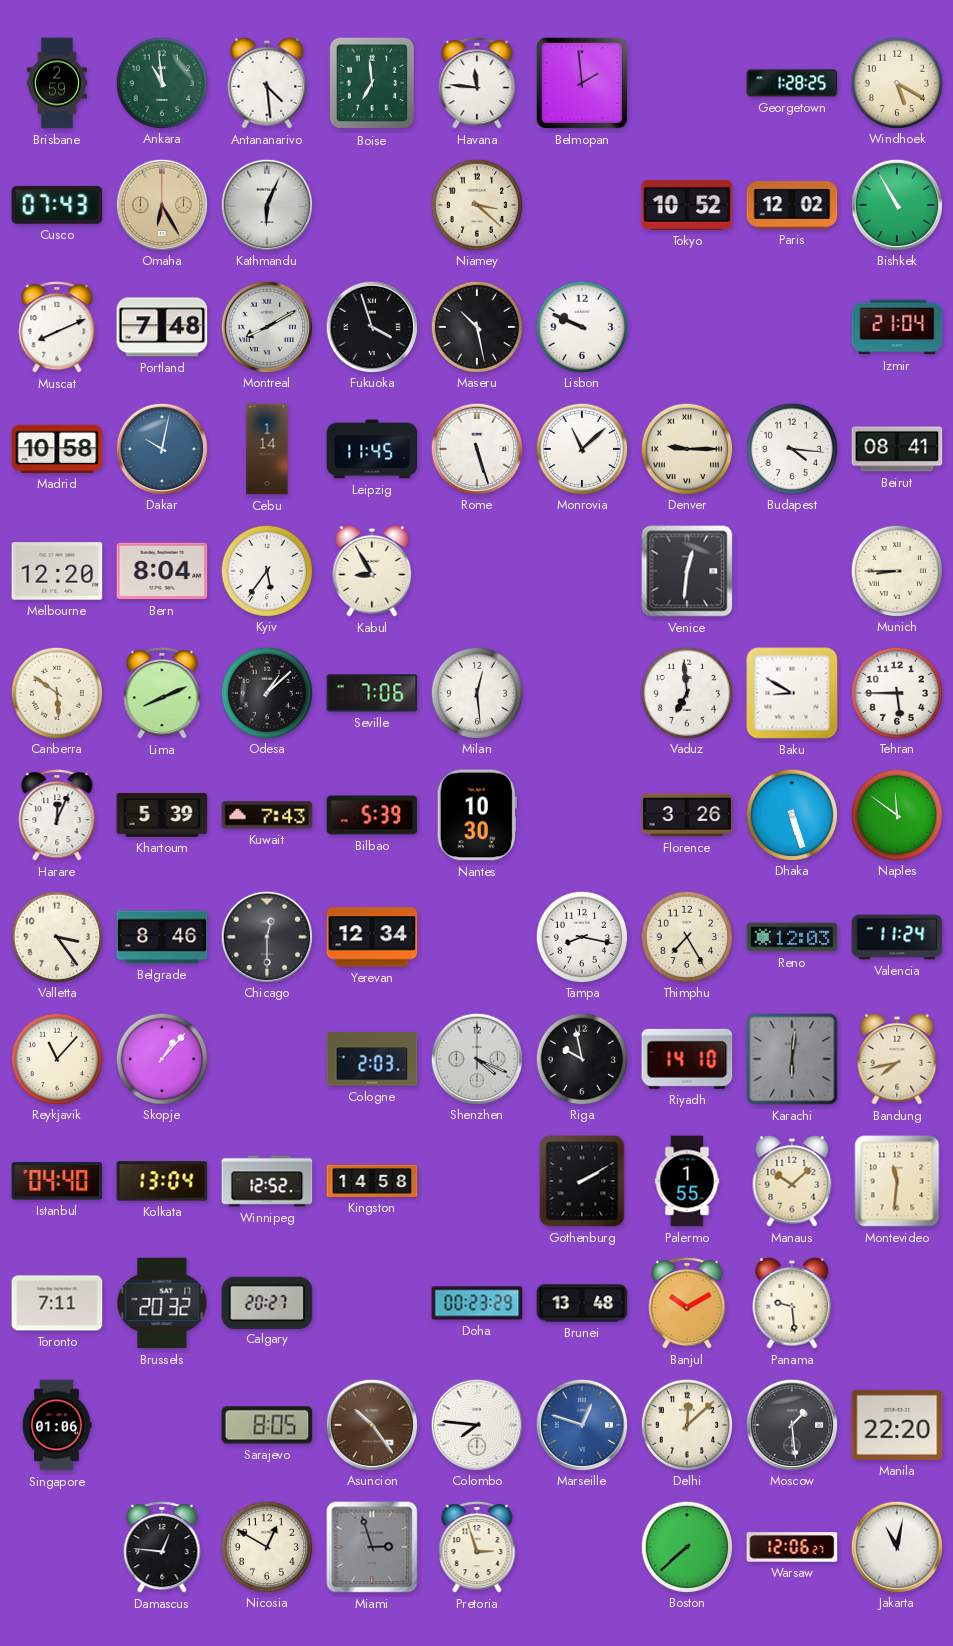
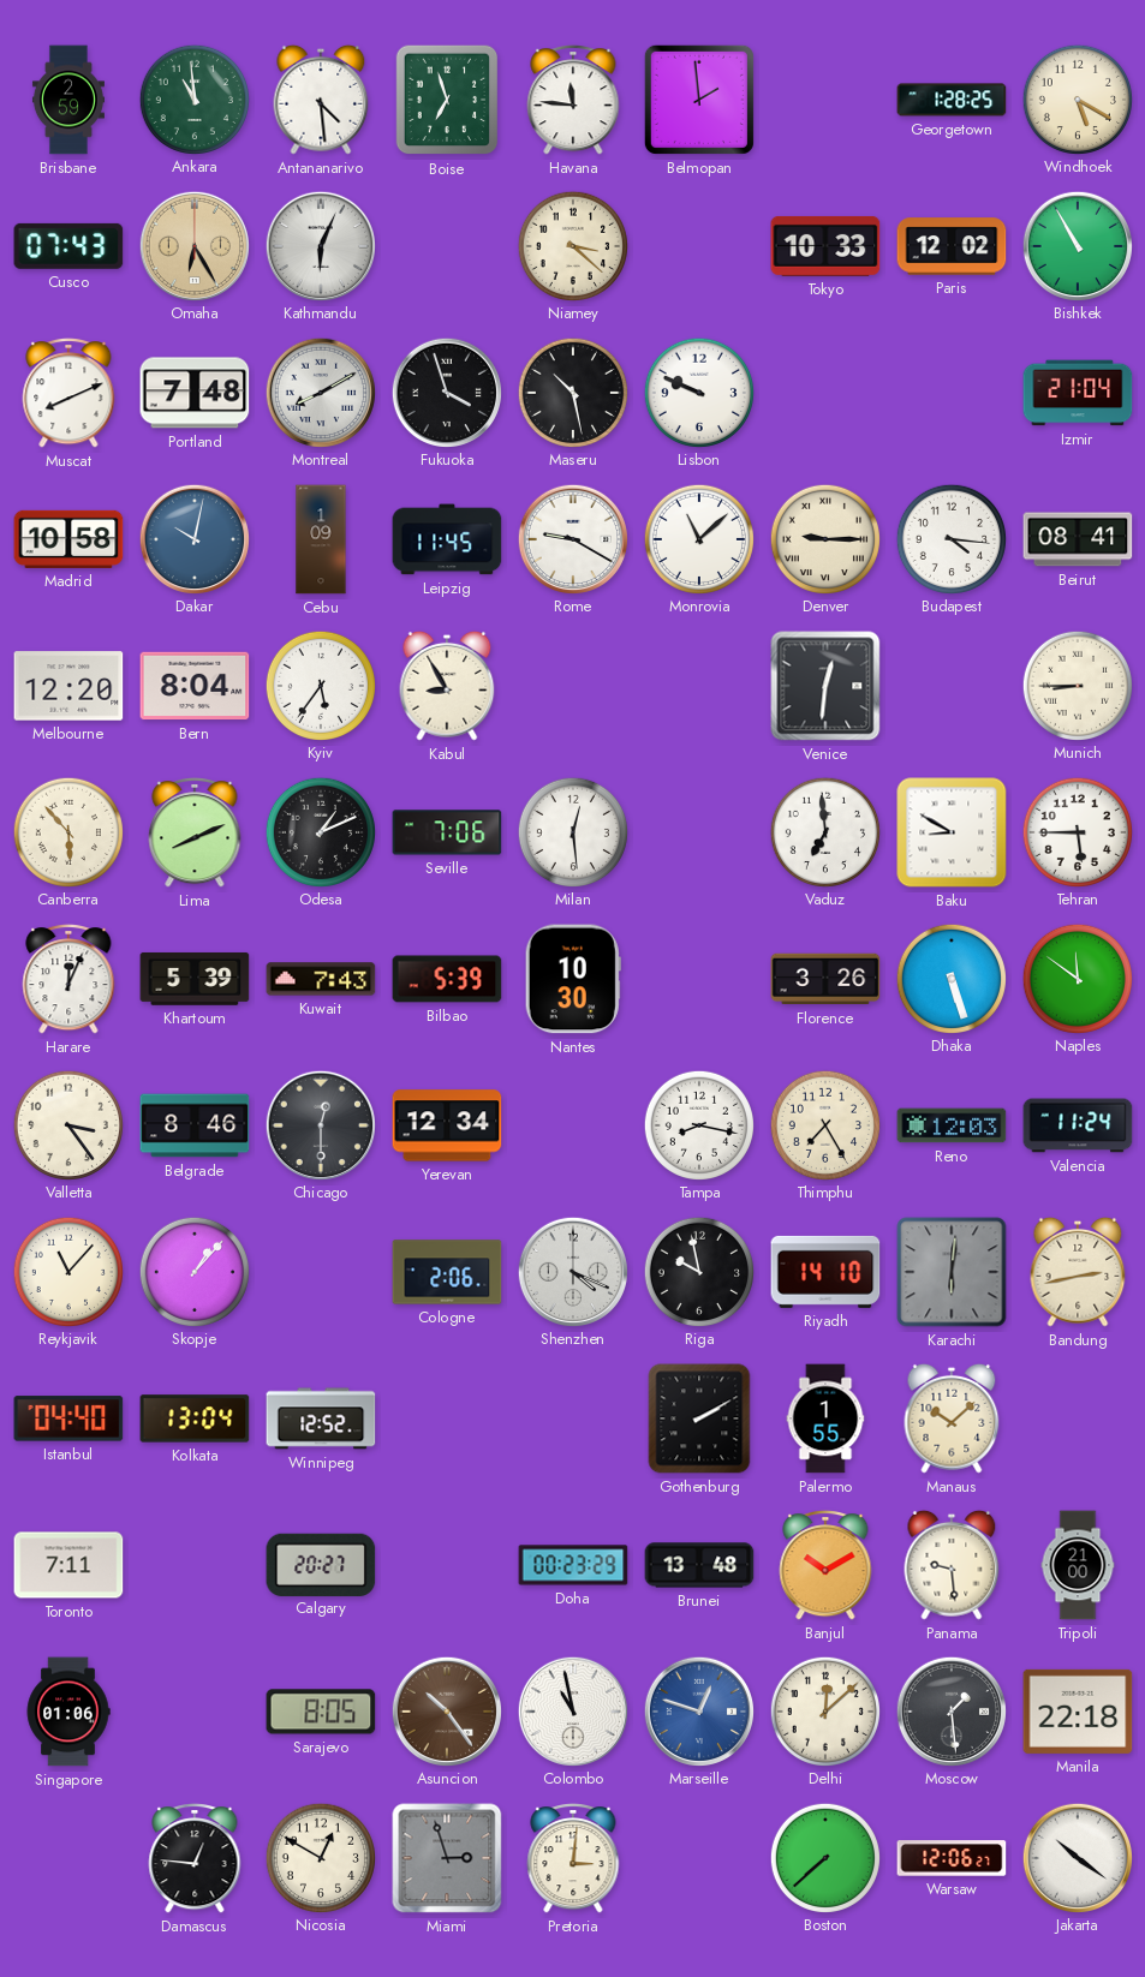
Boise: 6:59 -> 6:57 (447, 100)
Tokyo: 10:52 -> 10:33 (825, 246)
Cebu: 1:14 -> 1:09 (321, 539)
Rome: 5:27 -> 9:20 (572, 538)
Canberra: 5:51 -> 5:53 (67, 831)
Odesa: 1:08 -> 1:11 (320, 831)
Cologne: 2:03 -> 2:06 (447, 1272)
Bandung: 7:43 -> 2:43 (1078, 1272)
Kingston: 14:58 -> none (372, 1181)
Montevideo: 11:31 -> none (897, 1181)
Brussels: 20:32 -> none (162, 1303)
Tripoli: none -> 21:00 (1078, 1565)
Colombo: 7:46 -> 10:58 (572, 1710)
Manila: 22:20 -> 22:18 (1078, 1712)
Pretoria: 2:57 -> 3:01 (573, 1859)
Jakarta: 11:02 -> 10:21 (1077, 1857)
